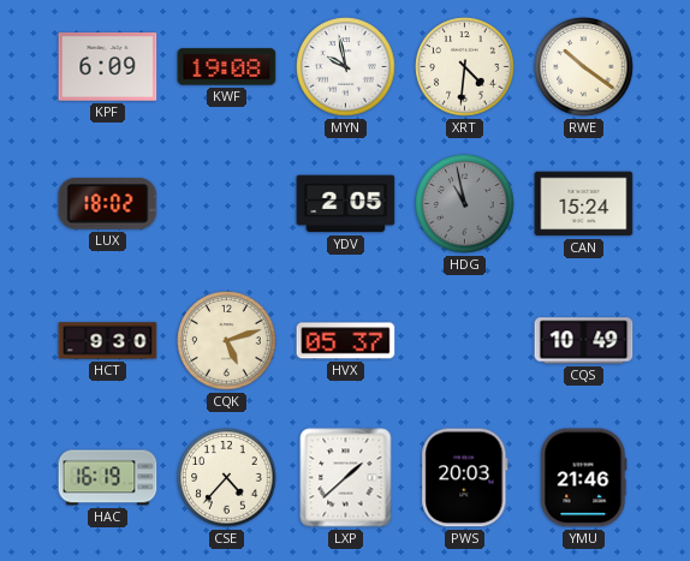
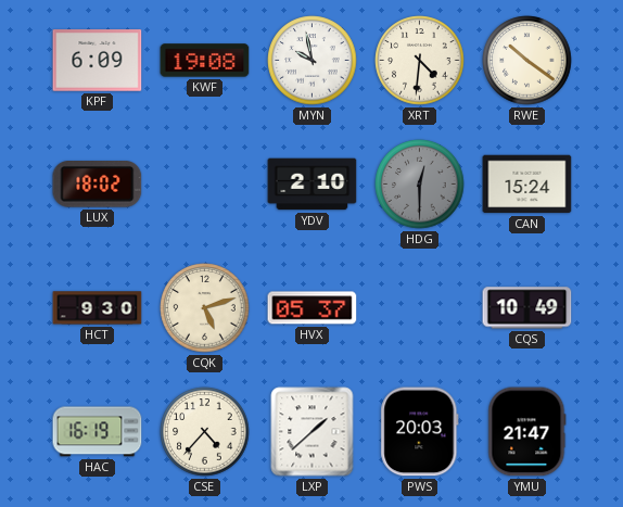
YDV: 2:05 -> 2:10 (313, 185)
HDG: 10:58 -> 12:30 (420, 185)
YMU: 21:46 -> 21:47 (527, 432)
